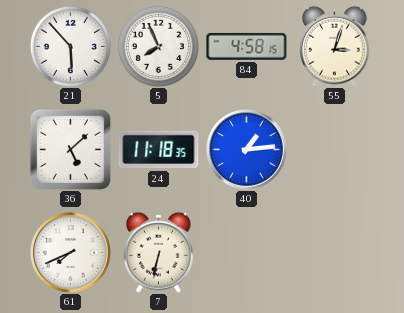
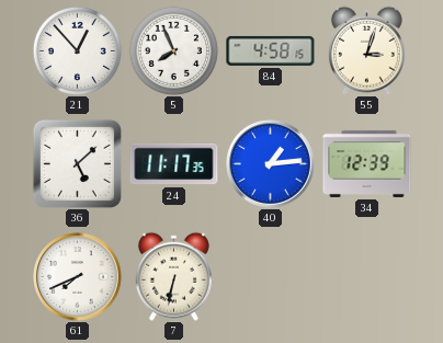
21: 5:53 -> 12:53 (77, 50)
24: 11:18 -> 11:17 (174, 164)
34: none -> 12:39 (367, 163)
